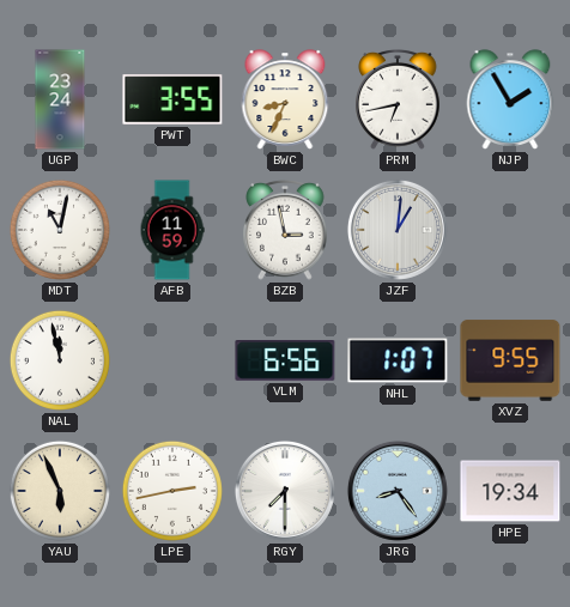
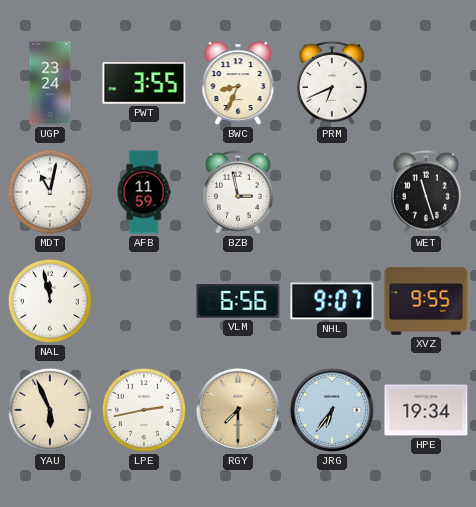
PRM: 6:43 -> 6:41 (332, 83)
NJP: 1:55 -> none (510, 99)
JZF: 1:01 -> none (398, 230)
WET: none -> 11:27 (426, 192)
NHL: 1:07 -> 9:07 (332, 301)
RGY dial: white -> champagne (238, 410)
JRG: 8:24 -> 6:36 (332, 410)
